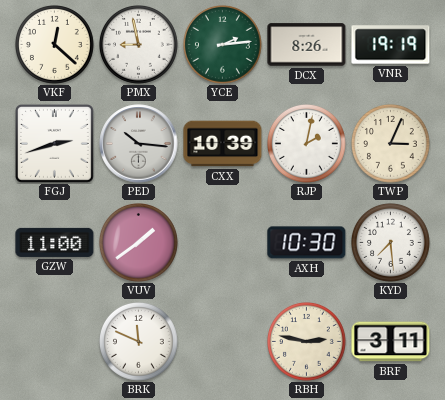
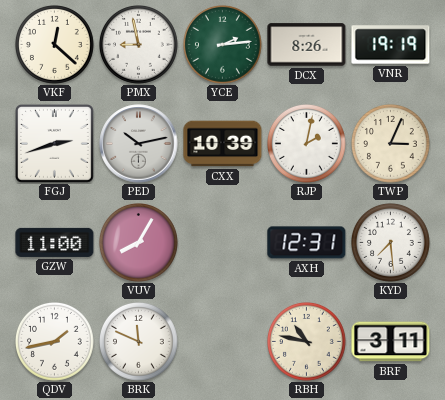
PED: 10:16 -> 10:13 (139, 144)
VUV: 1:39 -> 8:05 (139, 243)
AXH: 10:30 -> 12:31 (307, 243)
QDV: none -> 1:43 (55, 342)
RBH: 2:47 -> 10:47 (307, 342)
